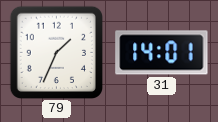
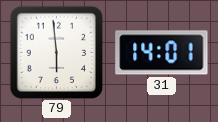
79: 1:34 -> 5:59 (56, 52)
